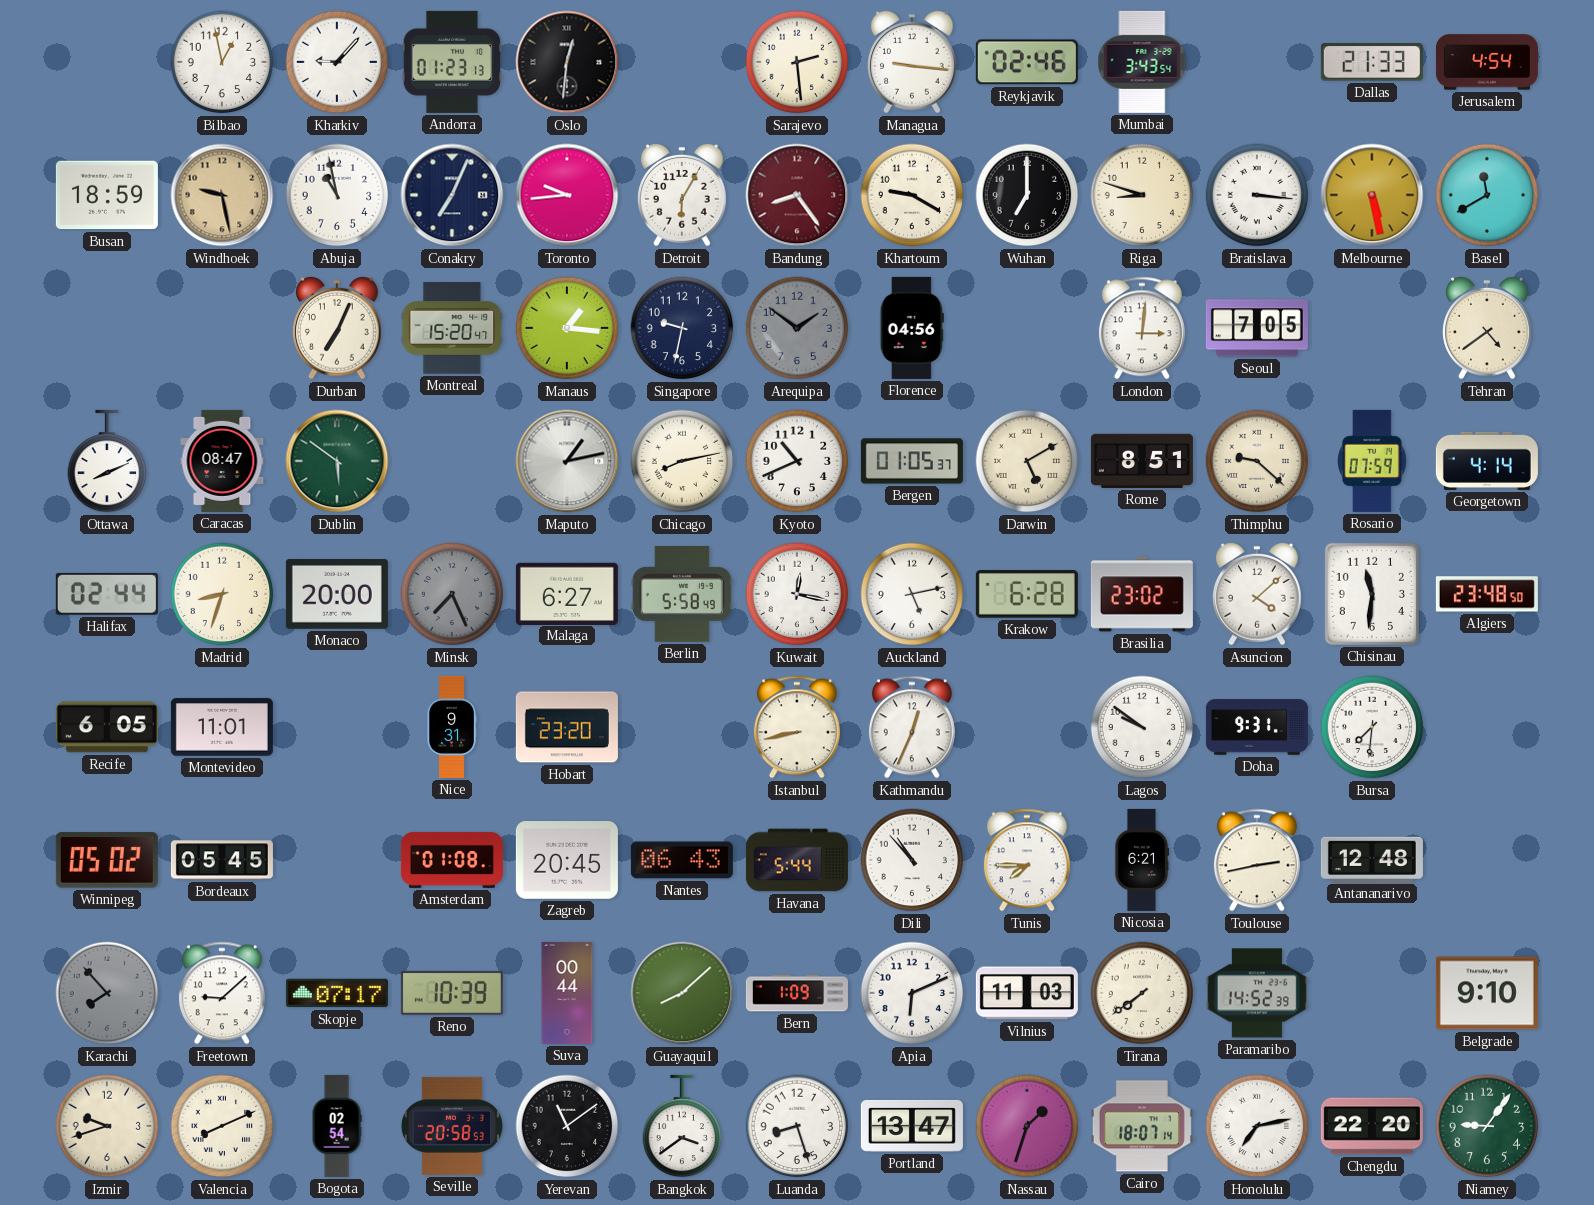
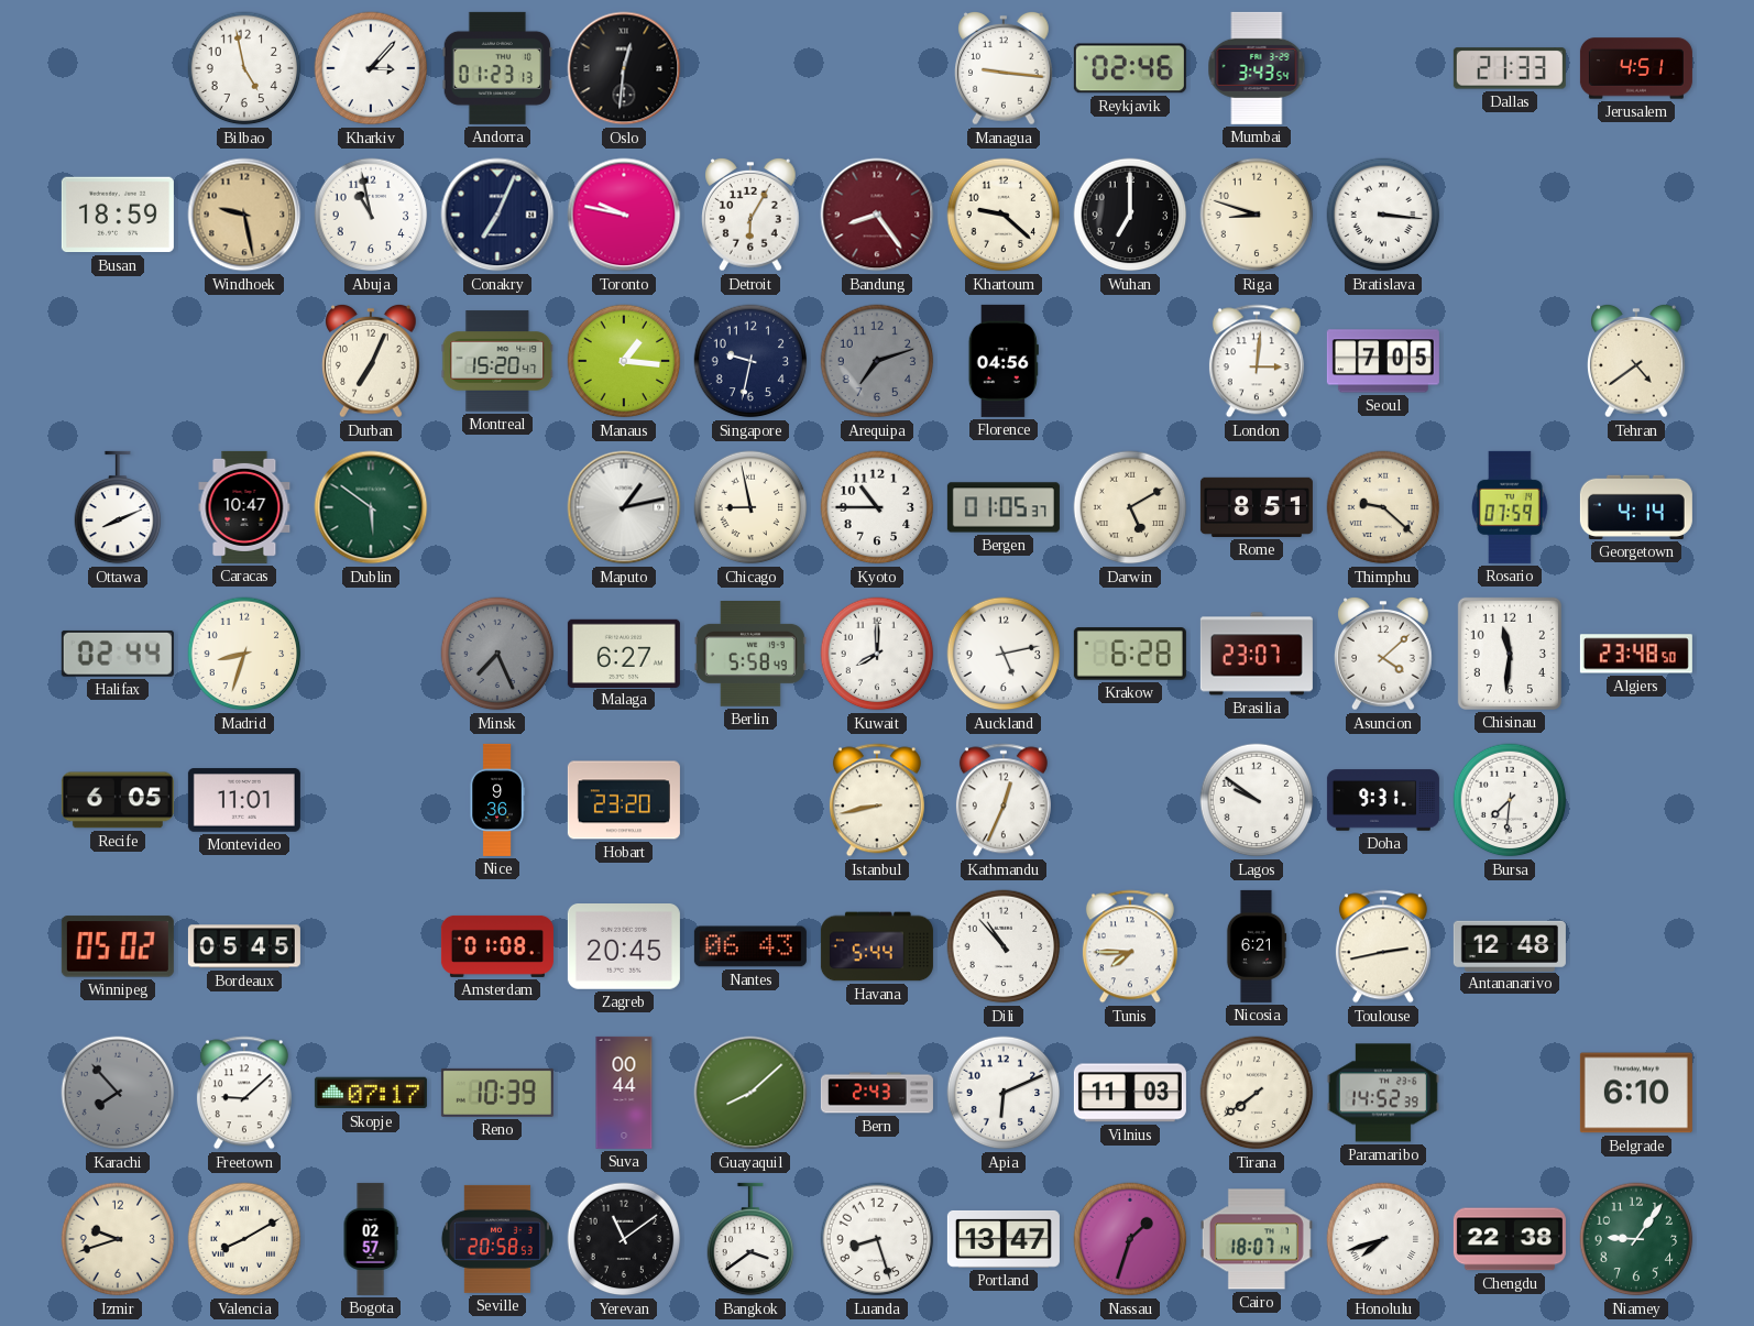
Bilbao: 12:58 -> 4:58 (244, 68)
Kharkiv: 9:07 -> 3:07 (371, 68)
Sarajevo: 2:29 -> none (797, 62)
Jerusalem: 4:54 -> 4:51 (1636, 68)
Toronto: 9:44 -> 9:47 (624, 215)
Khartoum: 9:20 -> 9:22 (1004, 215)
Melbourne: 5:28 -> none (1372, 195)
Basel: 11:40 -> none (1487, 195)
Arequipa: 1:51 -> 7:12 (877, 361)
Caracas: 08:47 -> 10:47 (244, 507)
Chicago: 8:13 -> 8:58 (750, 507)
Kyoto: 10:41 -> 10:45 (877, 507)
Monaco: 20:00 -> none (337, 595)
Kuwait: 12:17 -> 8:00 (877, 654)
Brasilia: 23:02 -> 23:07 (1257, 654)
Nice: 9:31 -> 9:36 (497, 800)
Bern: 1:09 -> 2:43 (877, 1093)
Belgrade: 9:10 -> 6:10 (1636, 1093)
Valencia: 8:11 -> 8:10 (244, 1239)
Bogota: 02:54 -> 02:57 (371, 1239)
Honolulu: 7:13 -> 7:42 (1383, 1239)
Chengdu: 22:20 -> 22:38 (1510, 1239)
